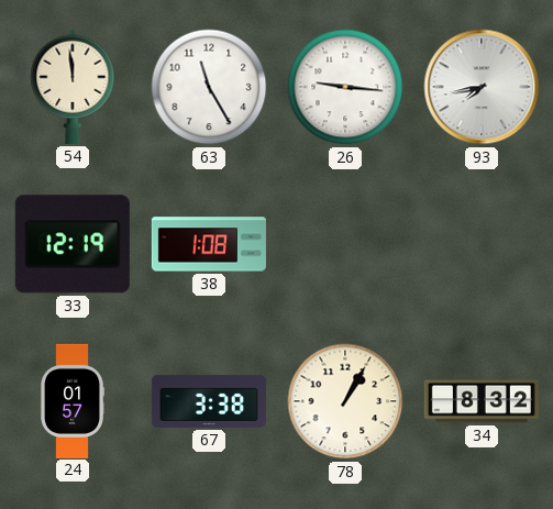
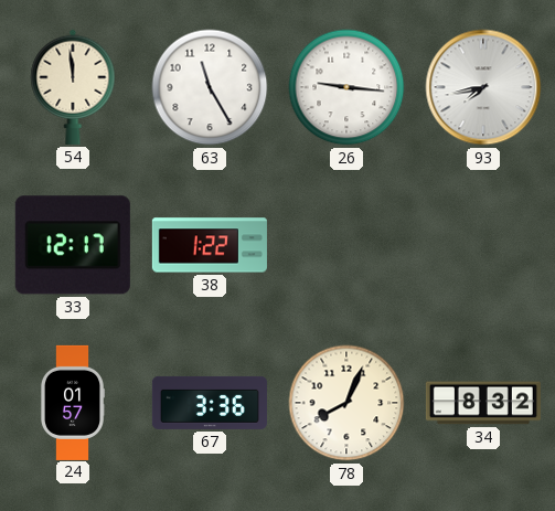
33: 12:19 -> 12:17 (73, 245)
38: 1:08 -> 1:22 (210, 245)
67: 3:38 -> 3:36 (210, 403)
78: 1:05 -> 8:04 (346, 403)
